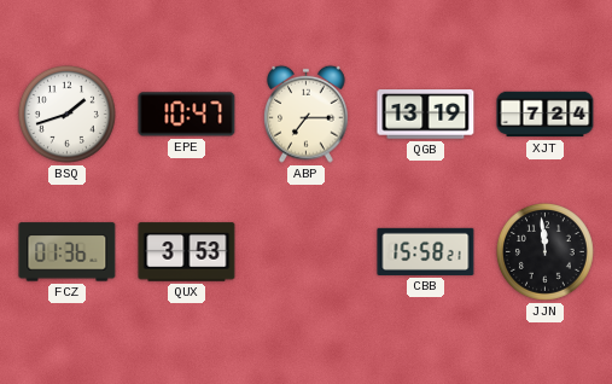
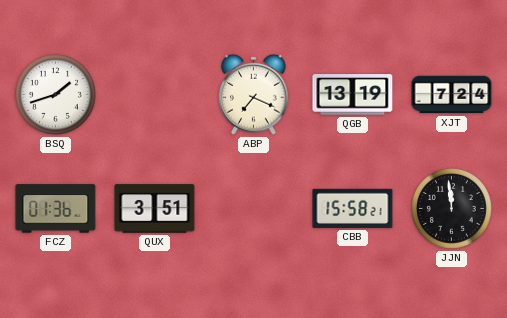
EPE: 10:47 -> none (187, 115)
ABP: 7:15 -> 7:19 (254, 94)
QUX: 3:53 -> 3:51 (155, 209)
